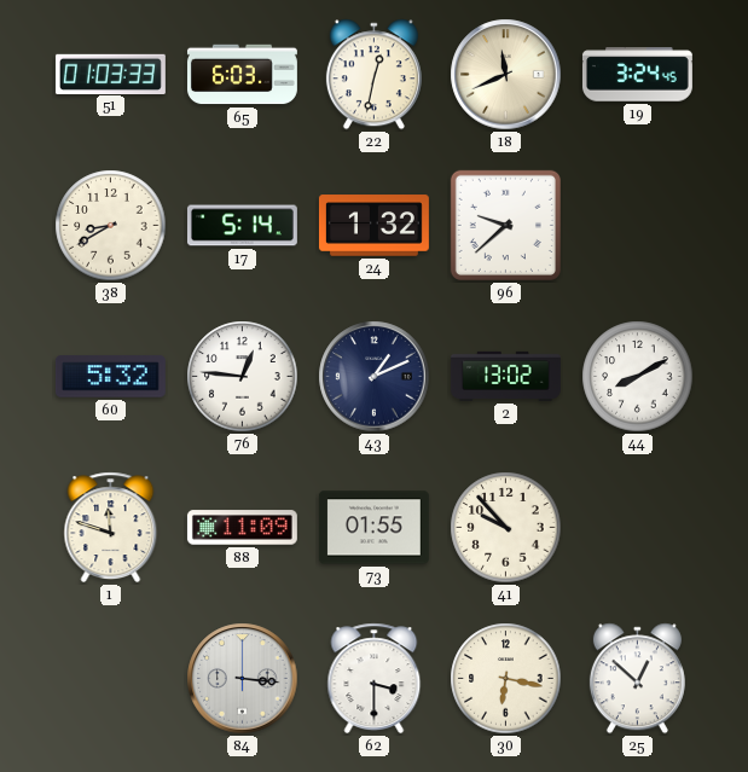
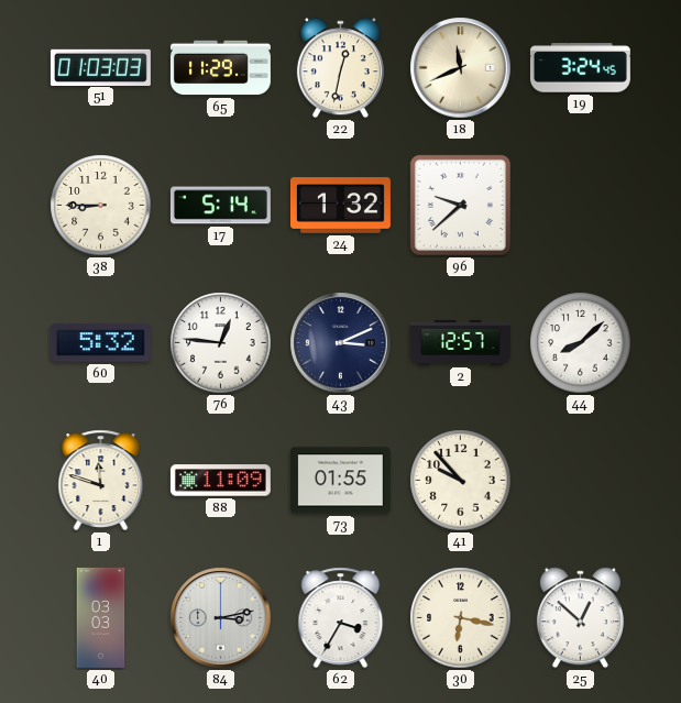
51: 01:03:33 -> 01:03:03 (100, 67)
65: 6:03 -> 11:29 (220, 68)
38: 8:40 -> 8:45 (101, 206)
43: 1:11 -> 3:11 (341, 343)
2: 13:02 -> 12:57 (460, 342)
44: 8:10 -> 8:08 (581, 343)
40: none -> 03:03 (101, 617)
84: 3:16 -> 3:13 (221, 618)
62: 3:30 -> 3:35 (341, 618)
